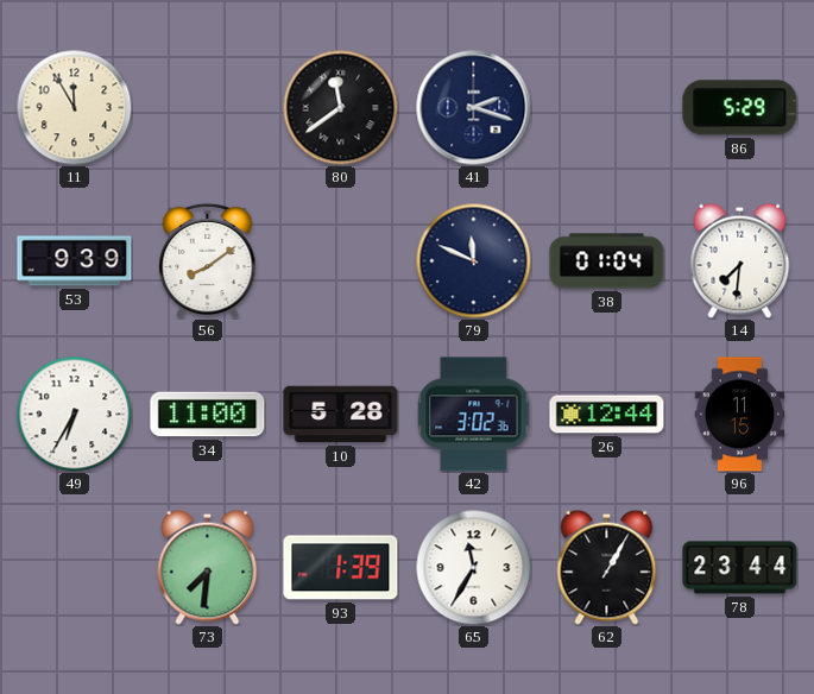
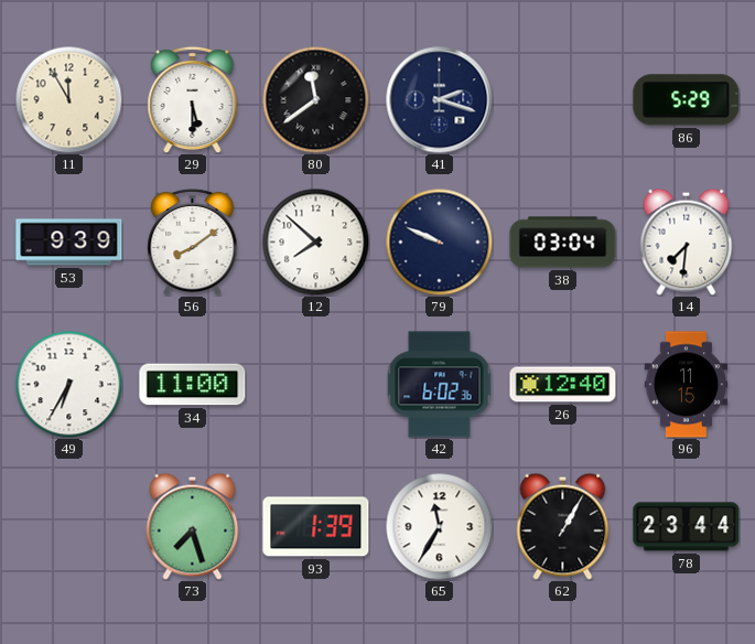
29: none -> 5:30 (193, 99)
12: none -> 7:52 (315, 241)
79: 11:49 -> 9:49 (439, 241)
38: 01:04 -> 03:04 (563, 243)
10: 5:28 -> none (341, 415)
42: 3:02 -> 6:02 (440, 385)
26: 12:44 -> 12:40 (563, 385)
73: 7:31 -> 7:27 (193, 526)
